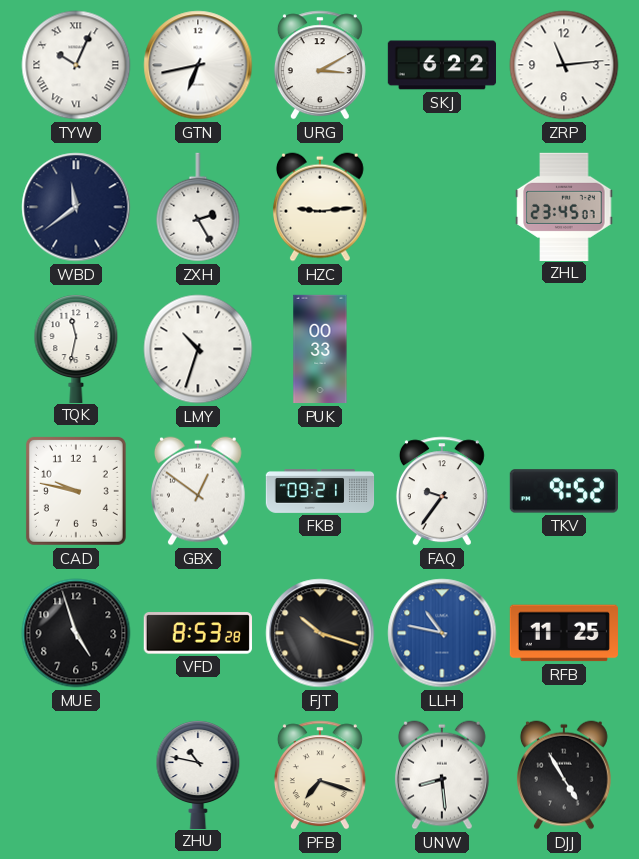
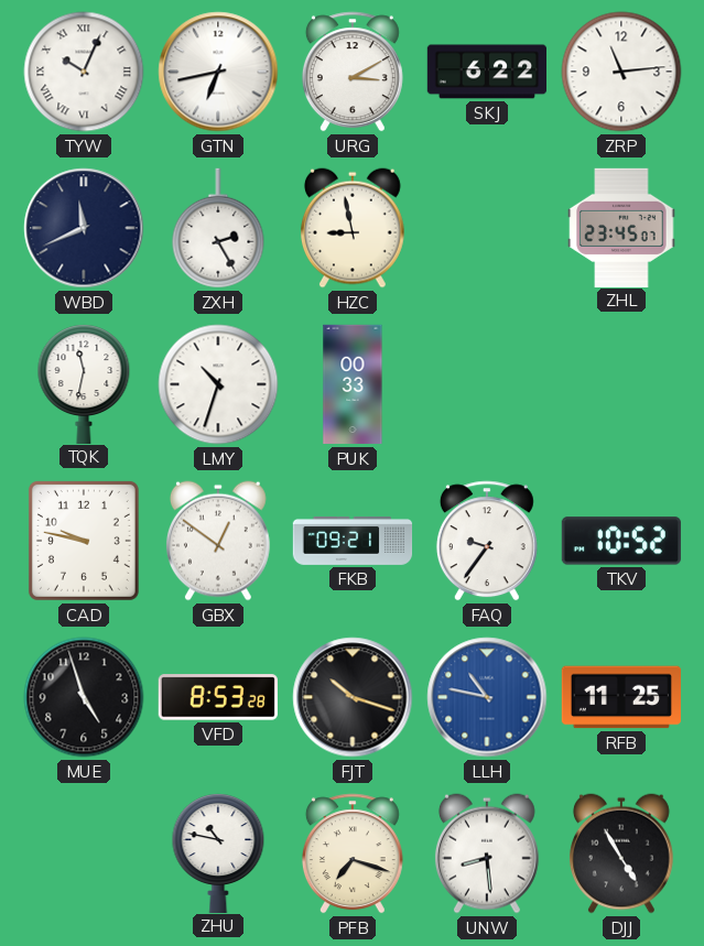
WBD: 11:39 -> 11:41 (84, 228)
HZC: 9:14 -> 8:58 (353, 228)
TKV: 9:52 -> 10:52 (621, 541)
